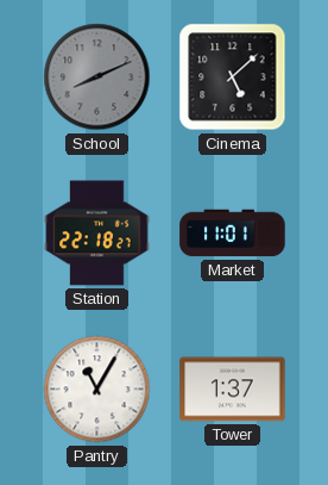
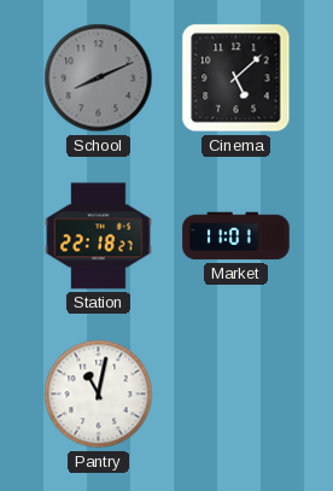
Pantry: 11:05 -> 11:02 (99, 394)
Tower: 1:37 -> none (233, 390)
